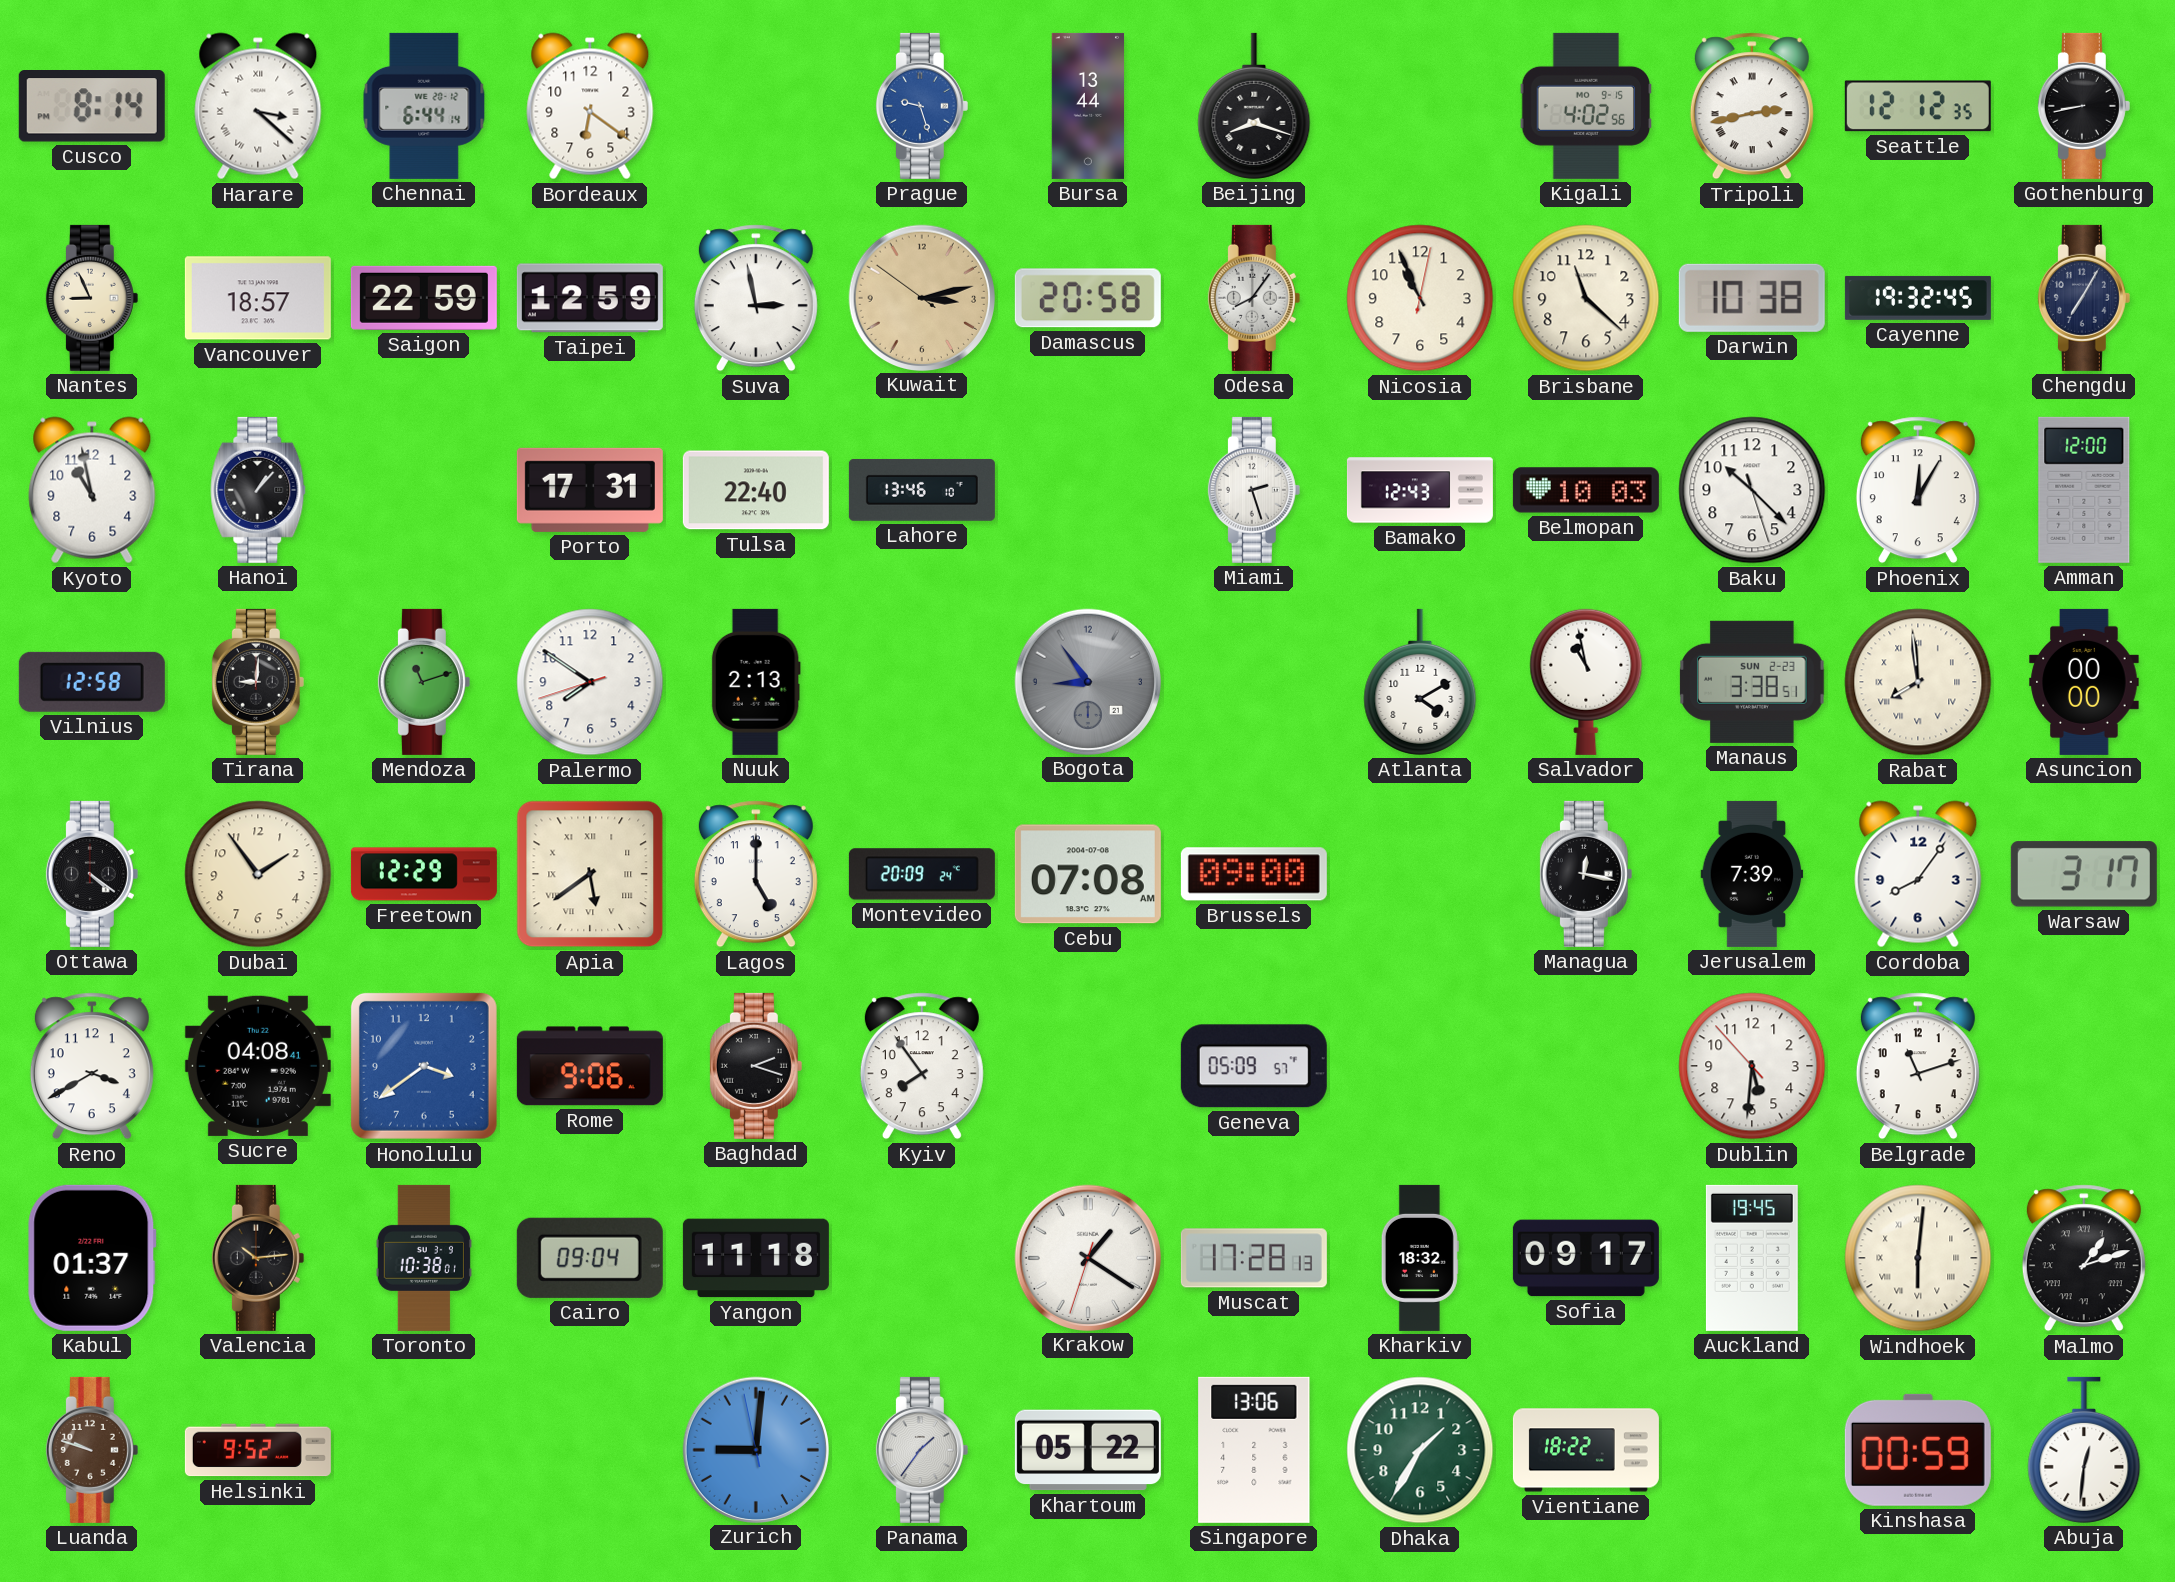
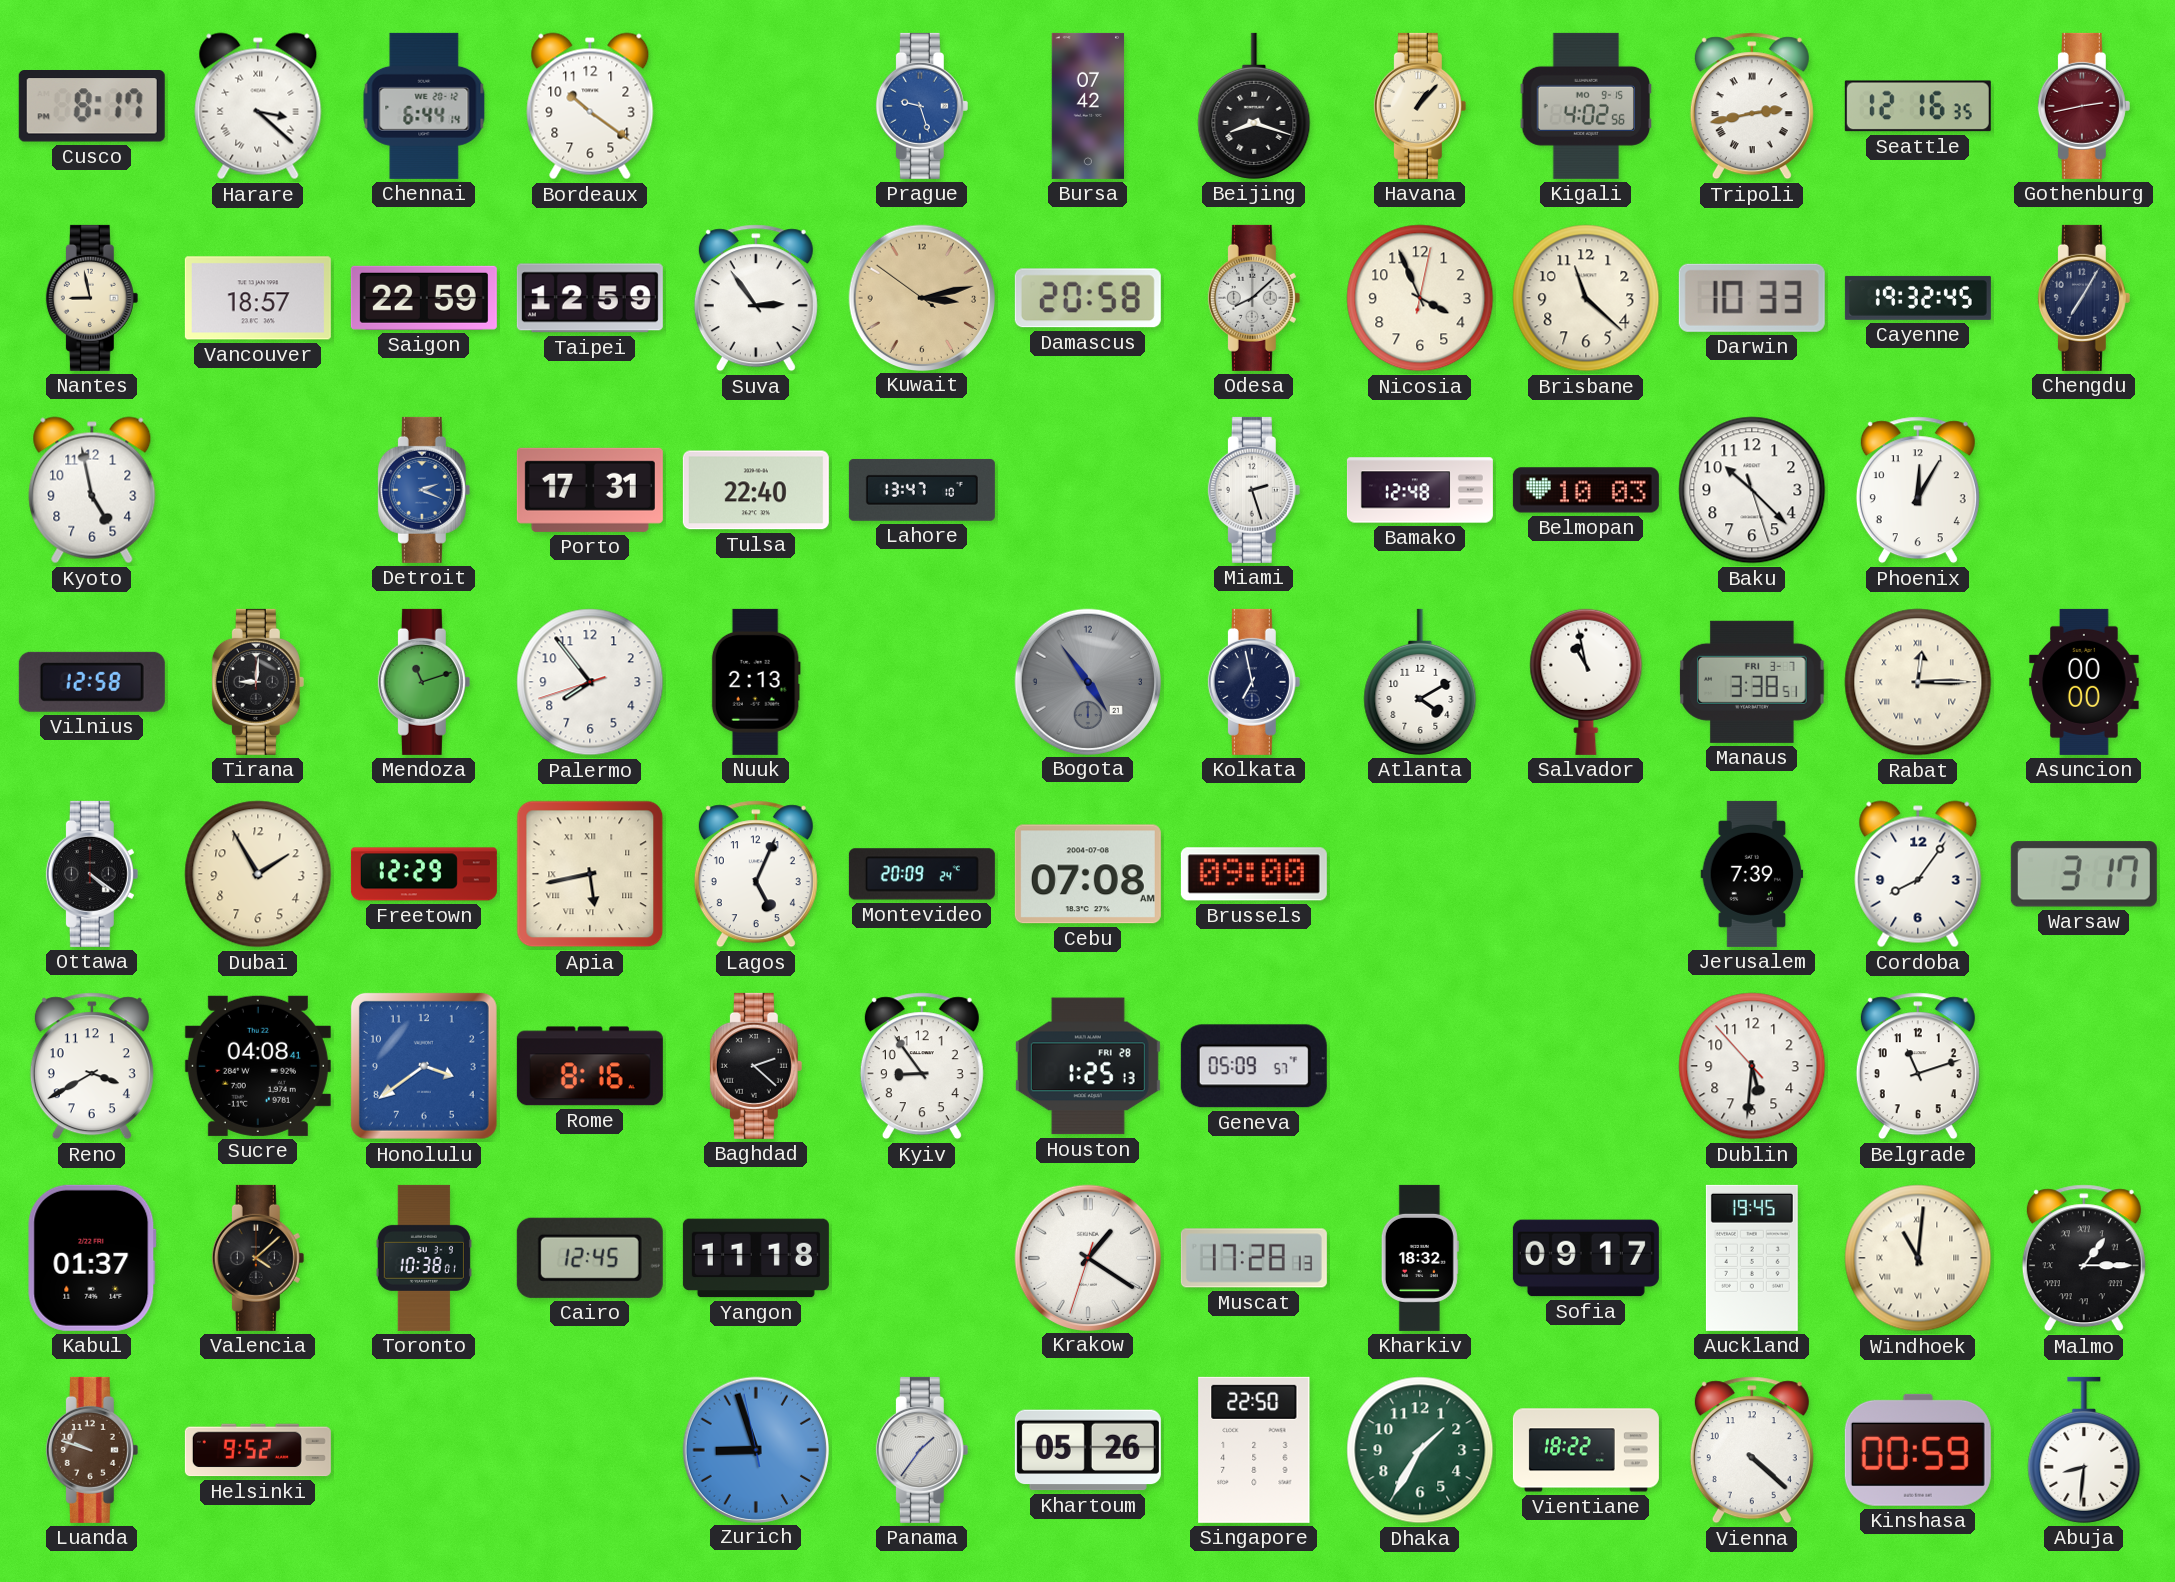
Cusco: 8:14 -> 8:17 (92, 107)
Bordeaux: 6:21 -> 10:21 (590, 106)
Bursa: 13:44 -> 07:42 (1087, 106)
Havana: none -> 1:07 (1420, 106)
Seattle: 12:12 -> 12:16 (1918, 106)
Gothenburg: 8:43 -> 2:43 (2084, 106)
Gothenburg dial: black -> burgundy (2084, 106)
Nantes: 8:56 -> 8:58 (92, 298)
Suva: 2:58 -> 2:54 (756, 298)
Odesa: 8:06 -> 8:08 (1254, 298)
Nicosia: 10:56 -> 3:56 (1420, 298)
Darwin: 10:38 -> 10:33 (1752, 298)
Kyoto: 10:58 -> 4:58 (92, 490)
Hanoi: 1:07 -> none (258, 490)
Detroit: none -> 2:19 (424, 490)
Lahore: 13:46 -> 13:47 (922, 490)
Bamako: 12:43 -> 12:48 (1420, 490)
Amman: 12:00 -> none (2084, 490)
Palermo: 7:50 -> 7:53 (590, 682)
Bogota: 8:54 -> 4:54 (1087, 681)
Kolkata: none -> 6:58 (1254, 682)
Manaus date: SUN 2-23 -> FRI 3-7 (1752, 682)
Rabat: 7:59 -> 12:15 (1918, 682)
Dubai: 1:54 -> 1:55 (258, 874)
Apia: 5:39 -> 5:43 (590, 874)
Lagos: 5:00 -> 5:04 (756, 874)
Managua: 12:17 -> none (1586, 874)
Rome: 9:06 -> 8:16 (590, 1066)
Baghdad: 2:18 -> 2:22 (756, 1066)
Kyiv: 7:54 -> 8:54 (922, 1066)
Houston: none -> 1:25 (1088, 1066)
Valencia: 10:14 -> 4:08 (258, 1258)
Cairo: 09:04 -> 12:45 (590, 1258)
Windhoek: 6:01 -> 11:01 (1918, 1258)
Malmo: 1:12 -> 1:15 (2084, 1258)
Zurich: 9:00 -> 8:56 (755, 1449)
Khartoum: 05:22 -> 05:26 (1088, 1450)
Singapore: 13:06 -> 22:50 (1254, 1450)
Vienna: none -> 4:22 (1752, 1450)
Abuja: 12:31 -> 8:31 (2084, 1450)
